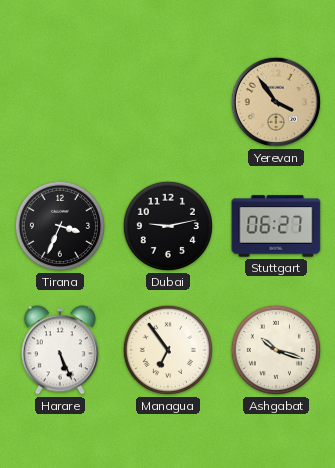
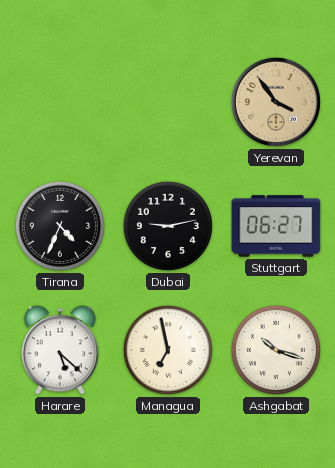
Tirana: 3:34 -> 4:34 (60, 226)
Harare: 5:26 -> 5:22 (60, 350)
Managua: 6:54 -> 6:58 (168, 350)
